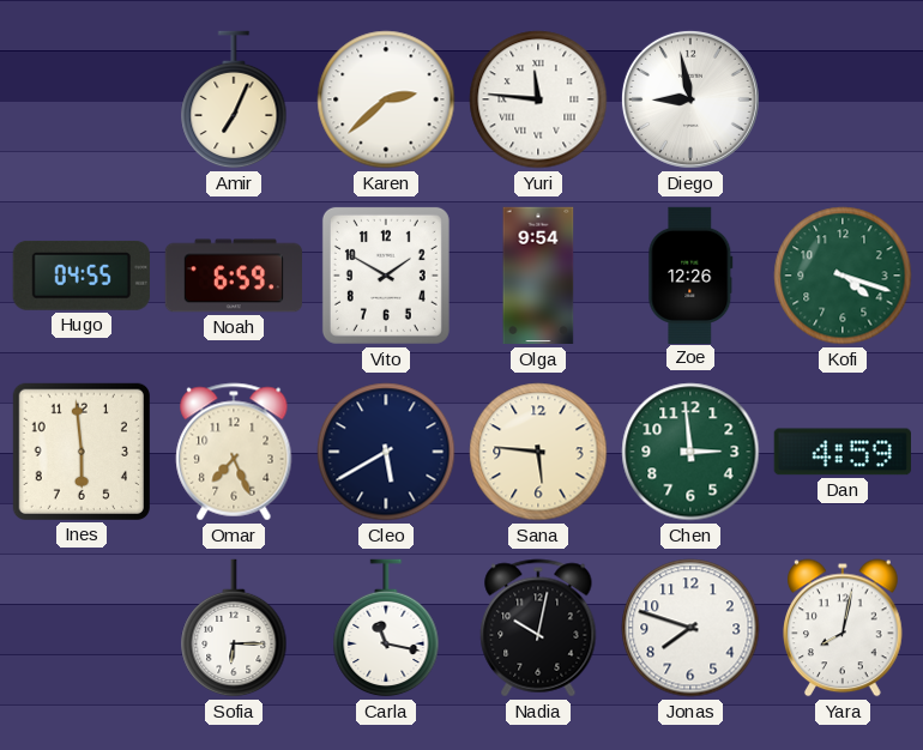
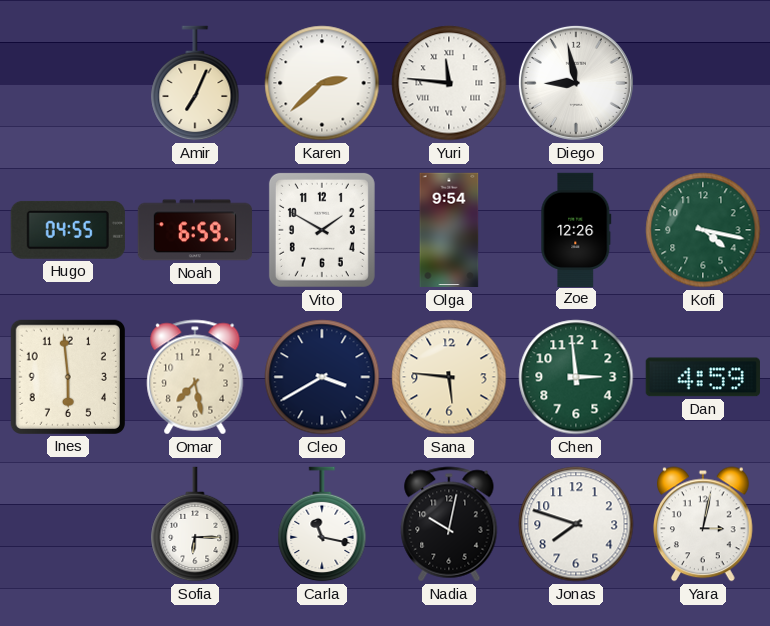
Kofi: 4:18 -> 4:17 (703, 230)
Omar: 7:26 -> 7:28 (195, 377)
Cleo: 5:40 -> 3:40 (322, 377)
Yara: 8:02 -> 3:02 (704, 524)
